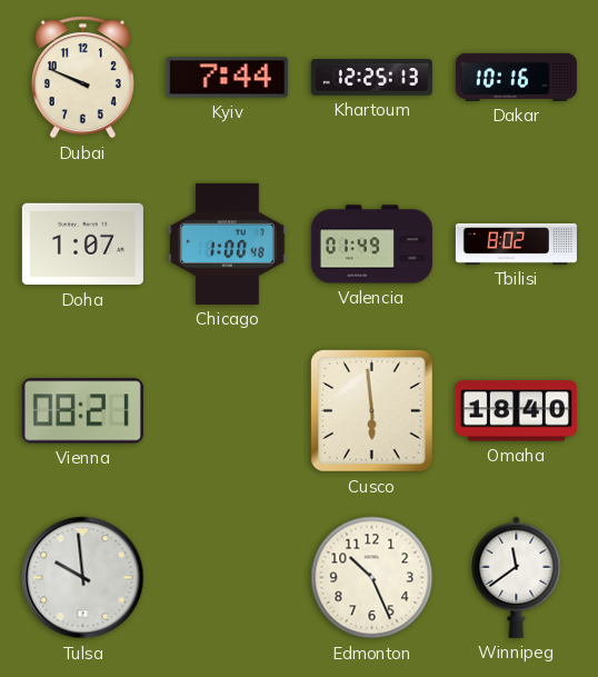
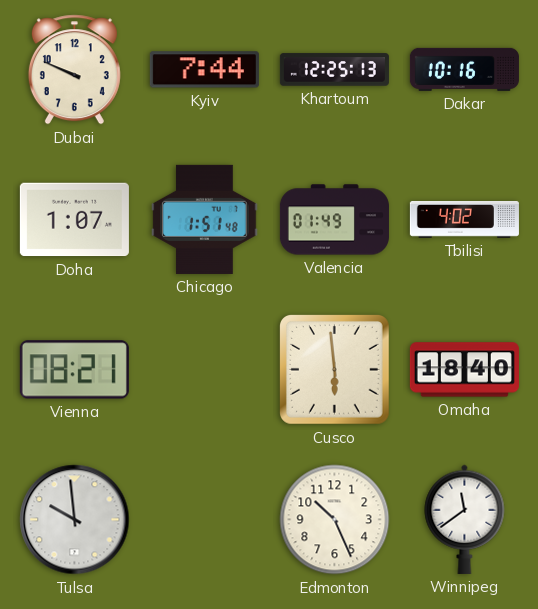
Chicago: 1:00 -> 1:51 (205, 219)
Tbilisi: 8:02 -> 4:02 (464, 219)
